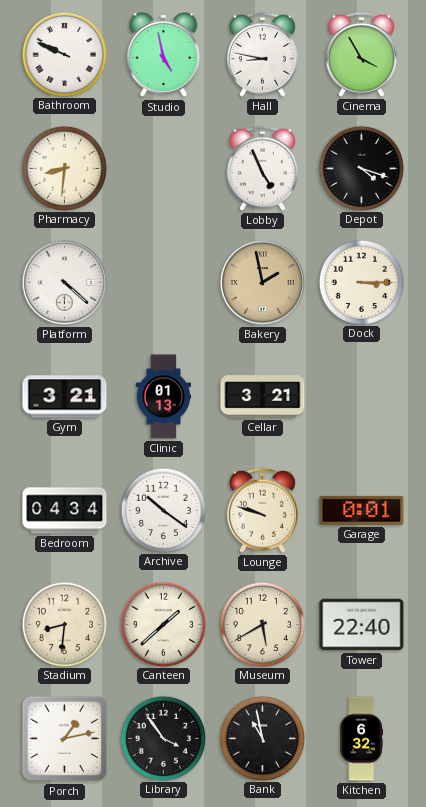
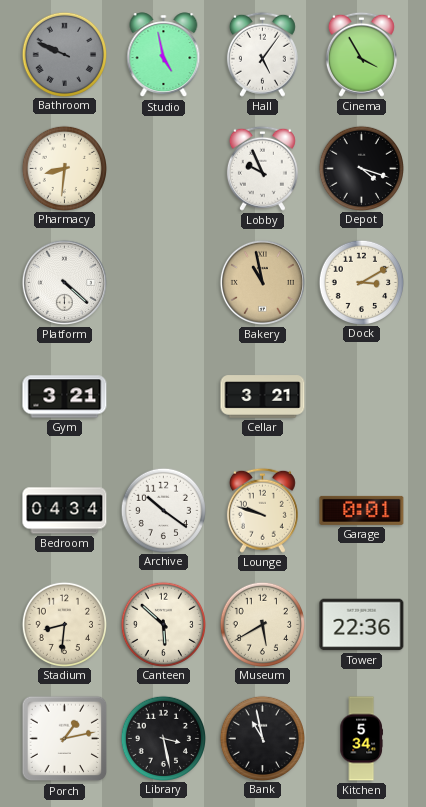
Bathroom dial: white -> grey (64, 54)
Hall: 8:47 -> 5:06 (262, 54)
Lobby: 4:56 -> 9:56 (262, 168)
Bakery: 1:58 -> 10:58 (262, 282)
Dock: 3:15 -> 3:10 (361, 282)
Clinic: 01:13 -> none (163, 397)
Canteen: 1:38 -> 5:52 (163, 624)
Tower: 22:40 -> 22:36 (362, 625)
Library: 3:54 -> 3:28 (163, 738)
Kitchen: 6:32 -> 5:34 (361, 739)
